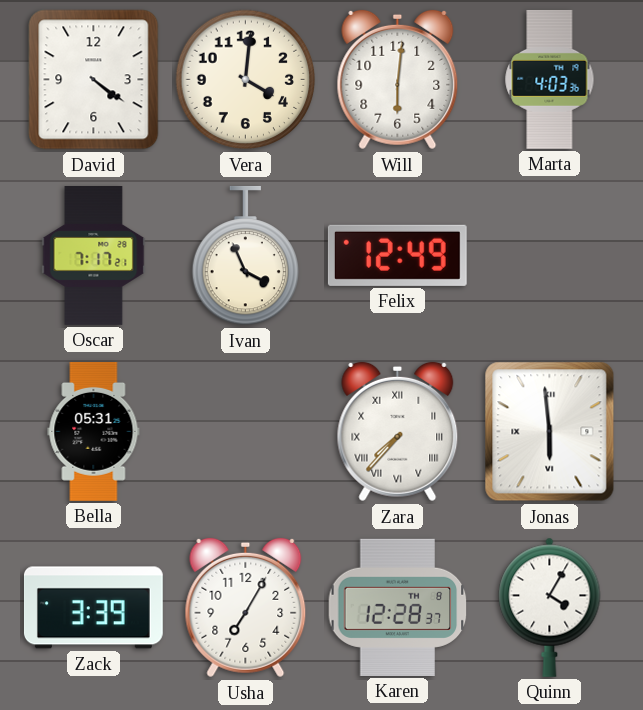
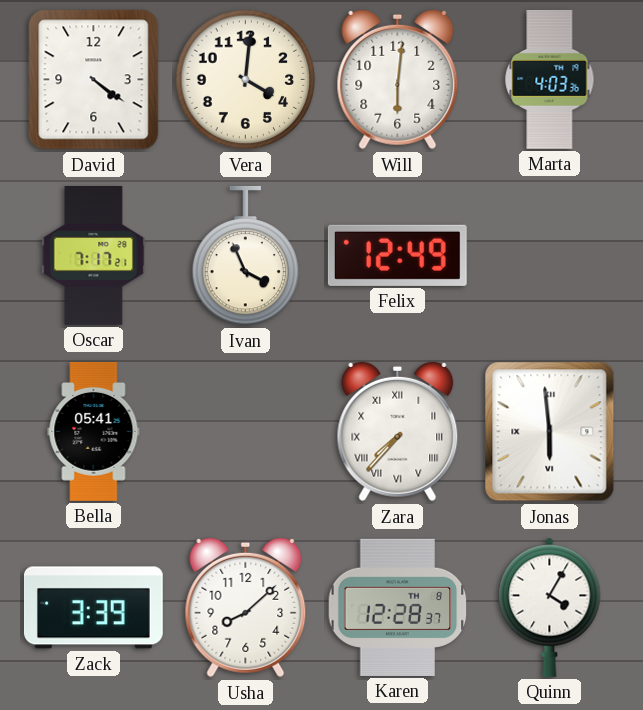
Bella: 05:31 -> 05:41 (94, 431)
Usha: 7:05 -> 8:08 (246, 608)
